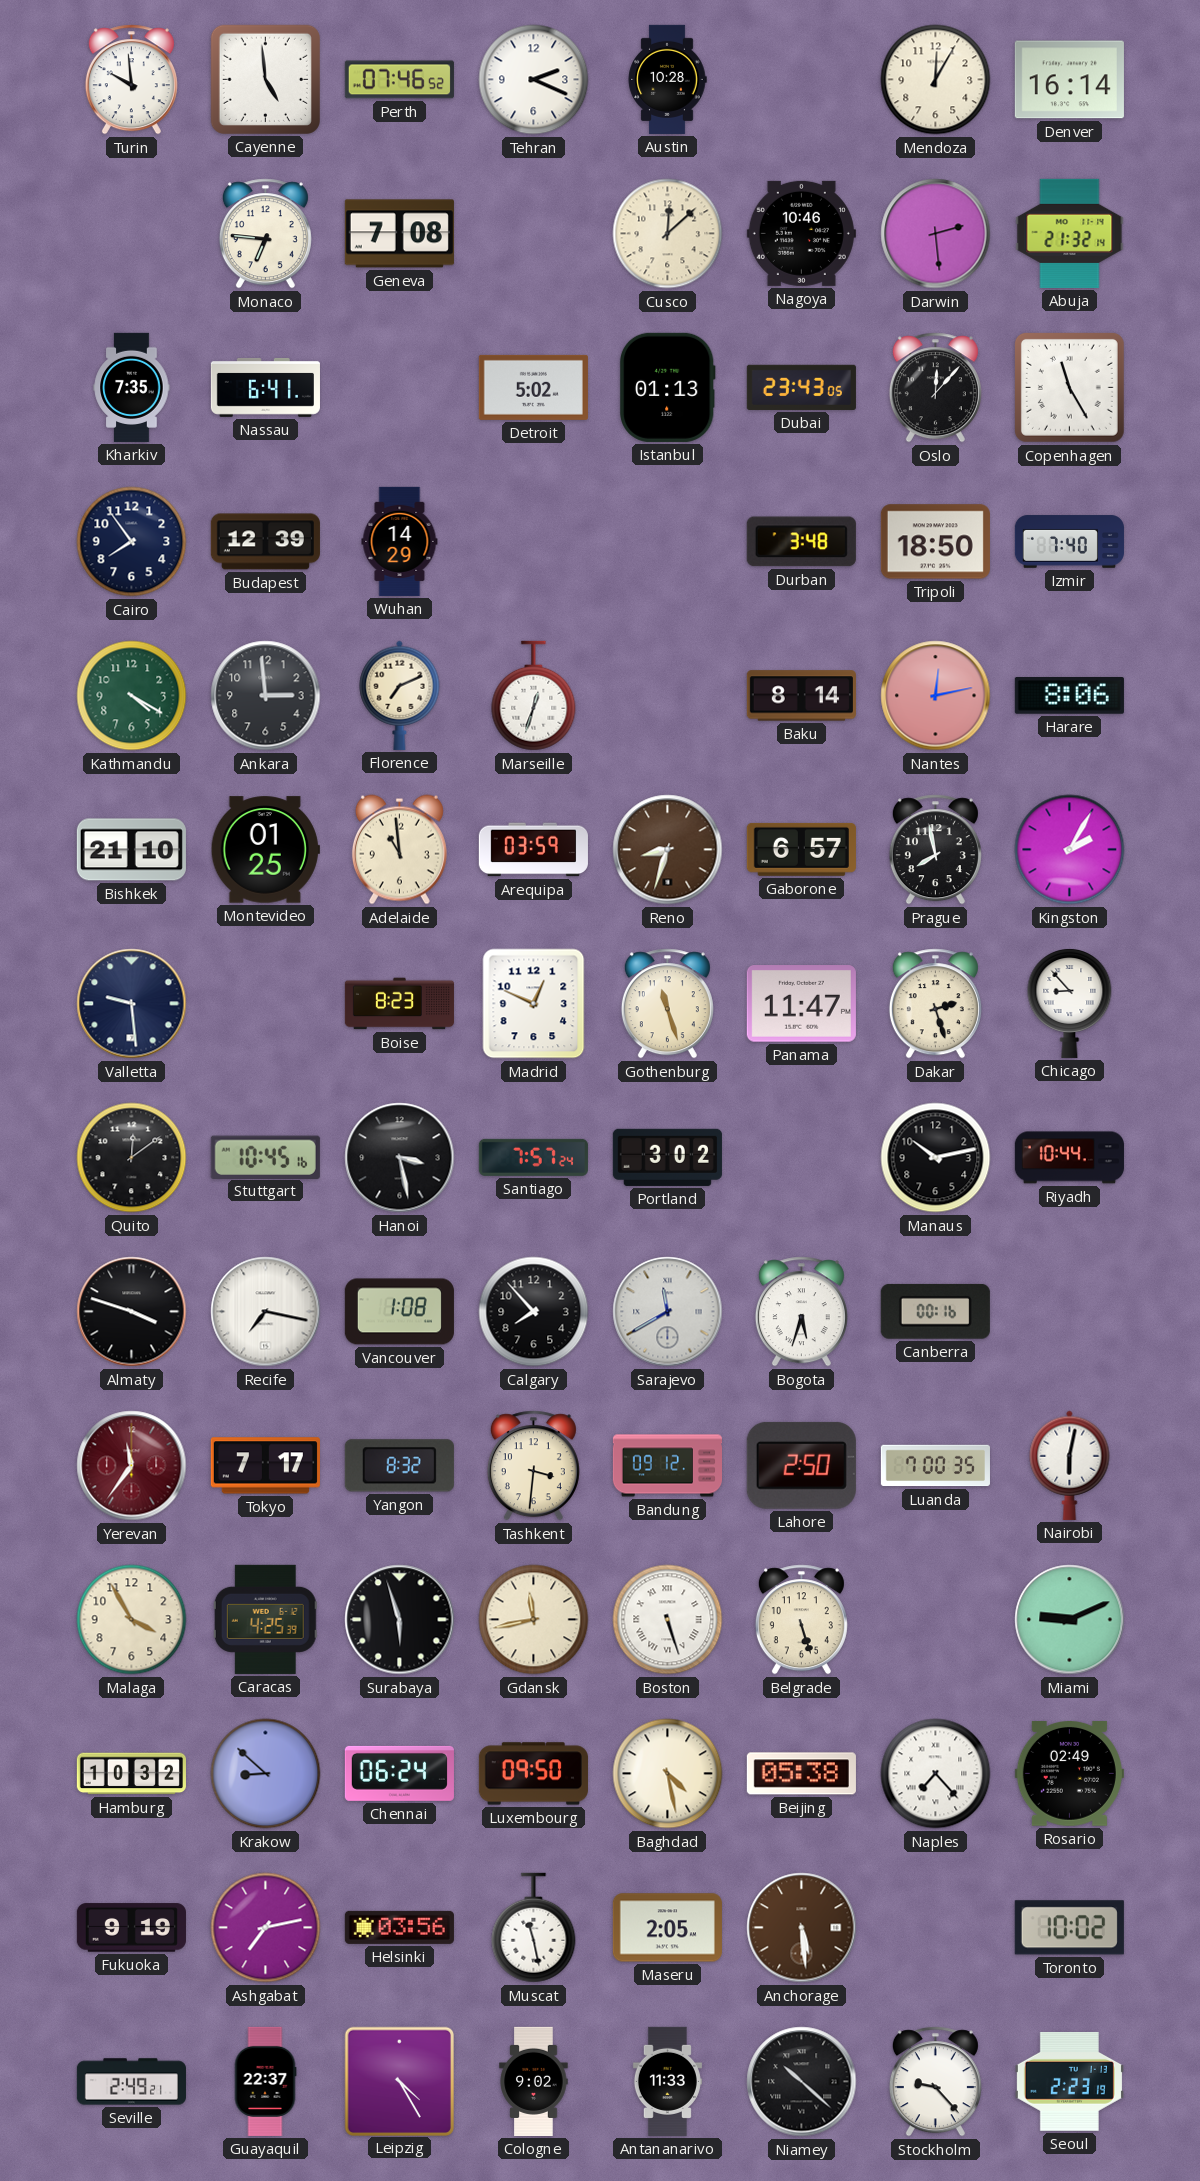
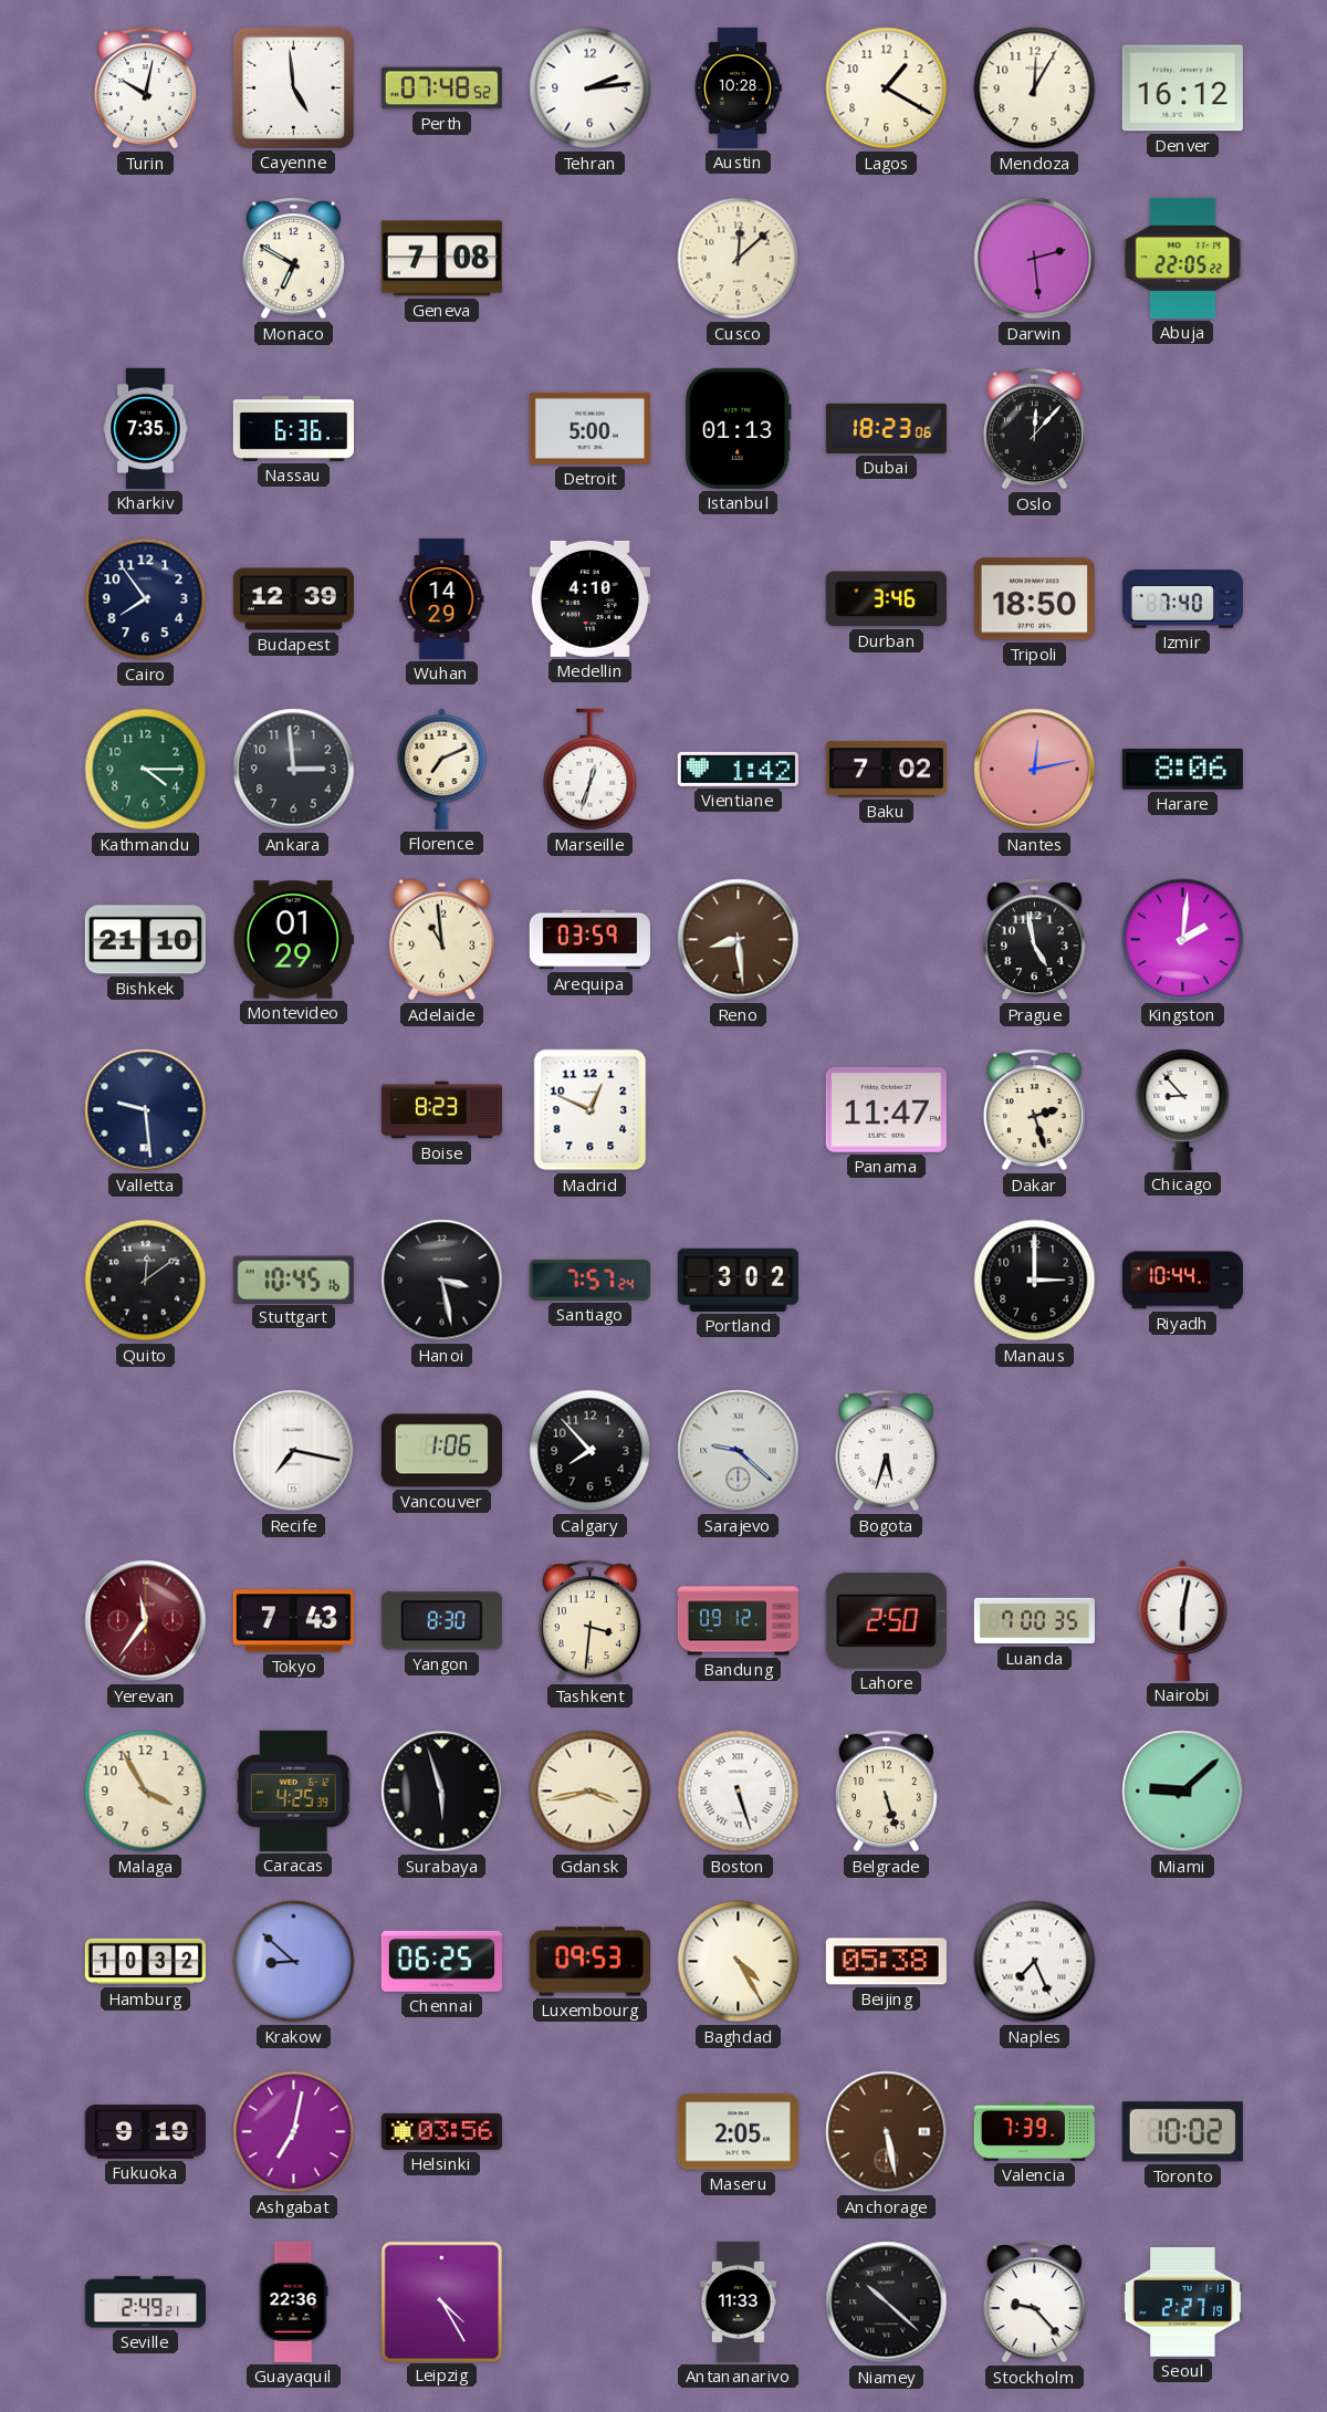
Turin: 9:59 -> 10:02 (145, 88)
Perth: 07:46 -> 07:48 (441, 88)
Tehran: 2:19 -> 2:14 (591, 88)
Lagos: none -> 1:20 (887, 88)
Denver: 16:14 -> 16:12 (1182, 88)
Monaco: 6:46 -> 6:50 (293, 259)
Nagoya: 10:46 -> none (801, 233)
Abuja: 21:32 -> 22:05 (1183, 258)
Nassau: 6:41 -> 6:36 (293, 428)
Detroit: 5:02 -> 5:00 (589, 428)
Dubai: 23:43 -> 18:23 (886, 428)
Copenhagen: 11:25 -> none (1069, 387)
Medellin: none -> 4:10 (589, 598)
Durban: 3:48 -> 3:46 (886, 599)
Kathmandu: 4:20 -> 4:15 (146, 770)
Vientiane: none -> 1:42 (738, 769)
Baku: 8:14 -> 7:02 (886, 770)
Montevideo: 01:25 -> 01:29 (293, 940)
Reno: 8:33 -> 8:29 (739, 940)
Gaborone: 6:57 -> none (801, 849)
Prague: 7:58 -> 4:58 (1034, 940)
Kingston: 2:05 -> 2:01 (1183, 940)
Gothenburg: 11:27 -> none (667, 1004)
Manaus: 10:13 -> 3:00 (1035, 1281)
Almaty: 3:48 -> none (132, 1312)
Vancouver: 1:08 -> 1:06 (441, 1451)
Sarajevo: 11:40 -> 9:22 (739, 1451)
Canberra: 00:16 -> none (935, 1311)
Tokyo: 7:17 -> 7:43 (293, 1621)
Yangon: 8:32 -> 8:30 (441, 1621)
Gdansk: 11:43 -> 3:43 (591, 1792)
Miami: 9:11 -> 9:08 (1183, 1792)
Chennai: 06:24 -> 06:25 (441, 1961)
Luxembourg: 09:50 -> 09:53 (589, 1962)
Baghdad: 4:28 -> 4:25 (739, 1962)
Naples: 7:23 -> 7:26 (1035, 1962)
Rosario: 02:49 -> none (1069, 1774)
Ashgabat: 7:13 -> 7:02 (294, 2132)
Muscat: 11:28 -> none (534, 1928)
Anchorage: 5:29 -> 5:28 (887, 2132)
Valencia: none -> 7:39 (1034, 2131)
Guayaquil: 22:37 -> 22:36 (293, 2301)
Cologne: 9:02 -> none (534, 2081)
Seoul: 2:23 -> 2:27 (1182, 2303)
